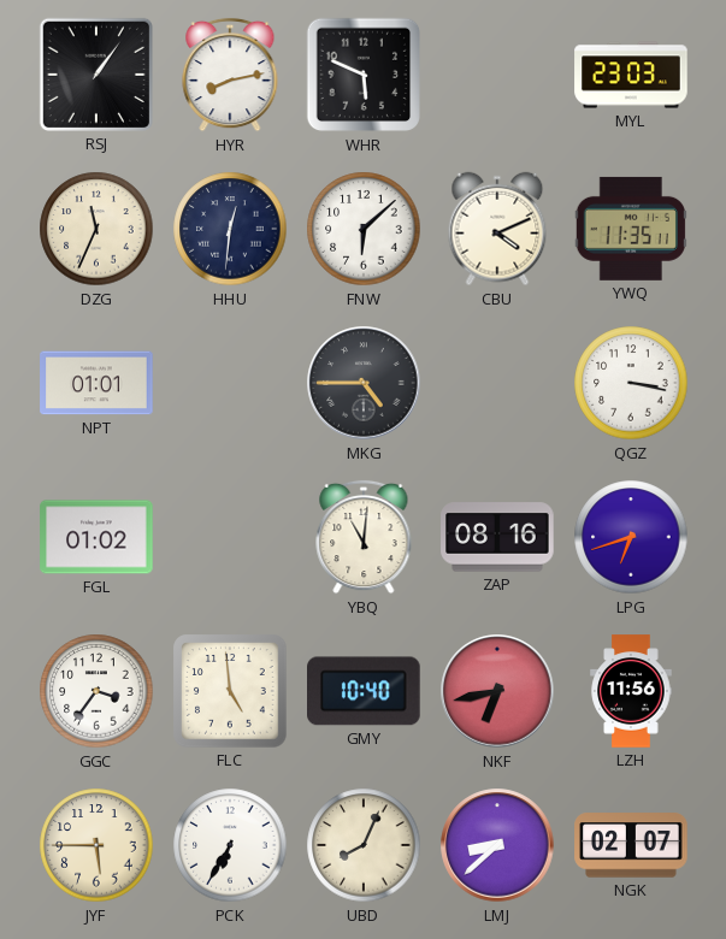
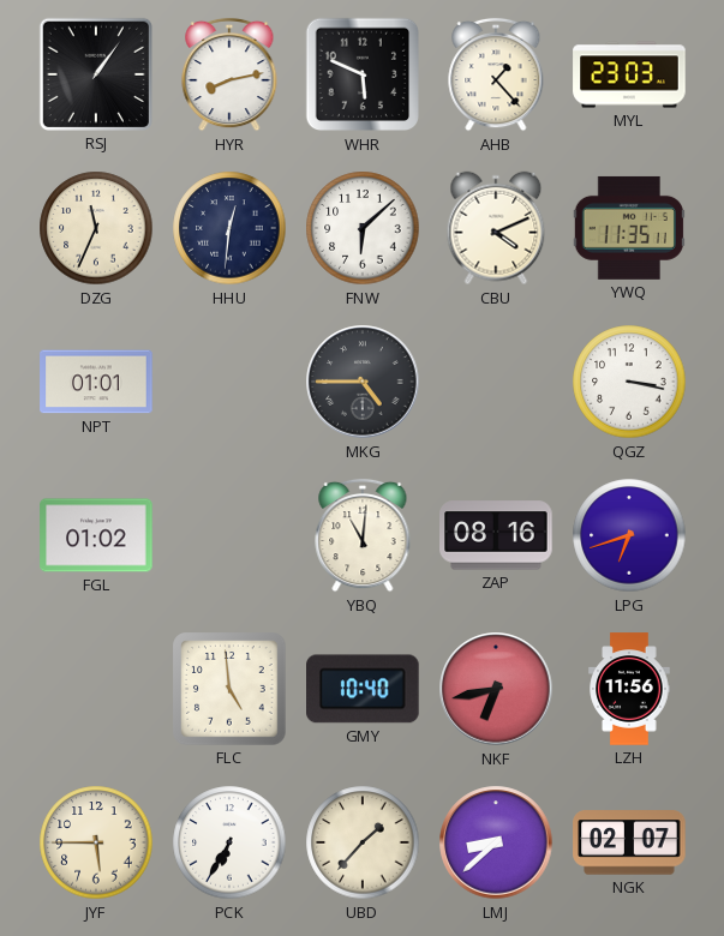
AHB: none -> 1:23 (496, 74)
GGC: 3:36 -> none (96, 691)
UBD: 8:04 -> 1:37 (363, 842)
